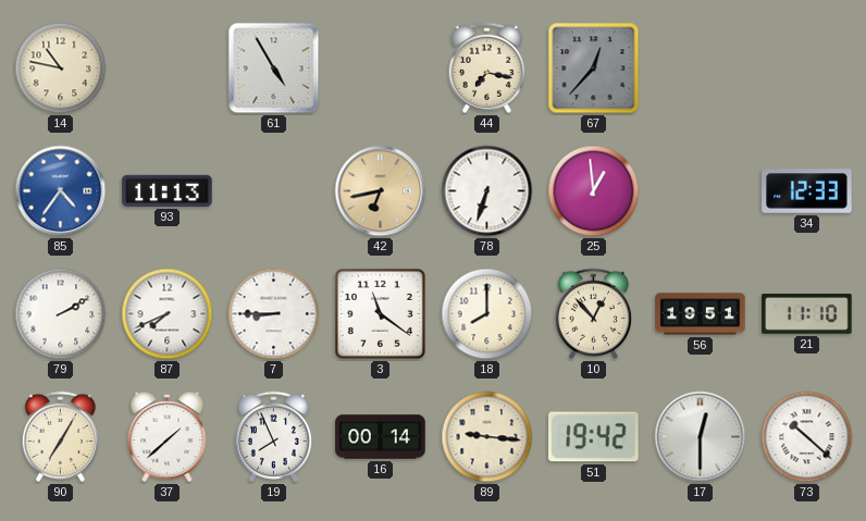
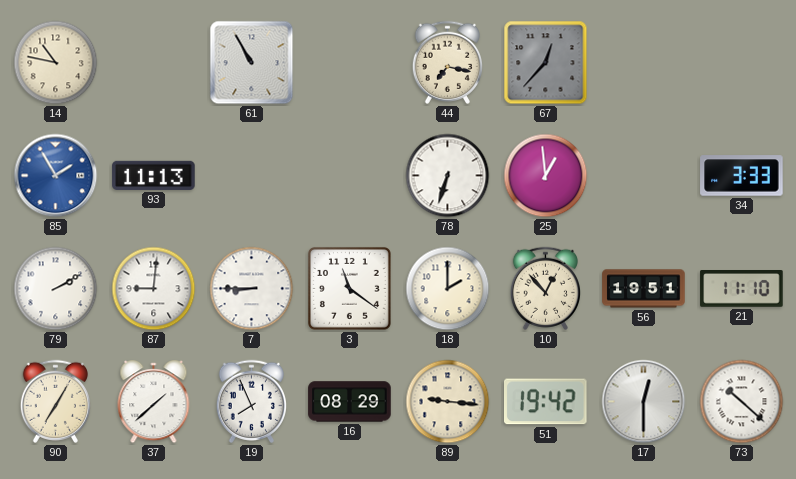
61: 4:55 -> 10:55 (252, 63)
85: 4:36 -> 1:55 (56, 176)
42: 6:43 -> none (381, 191)
34: 12:33 -> 3:33 (742, 176)
87: 7:41 -> 9:01 (154, 289)
18: 8:00 -> 2:00 (448, 289)
16: 00:14 -> 08:29 (350, 402)
